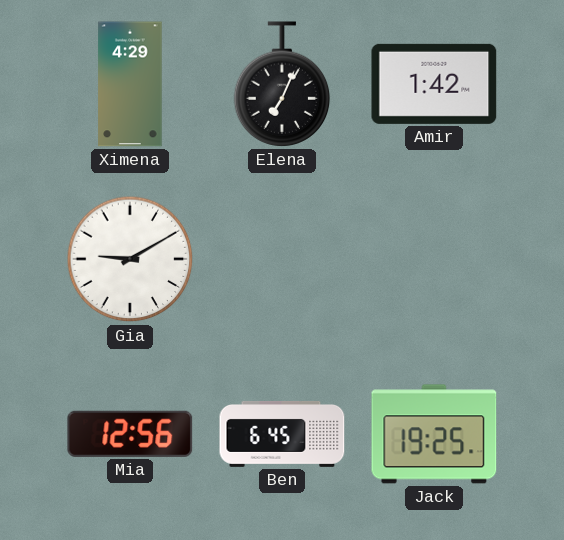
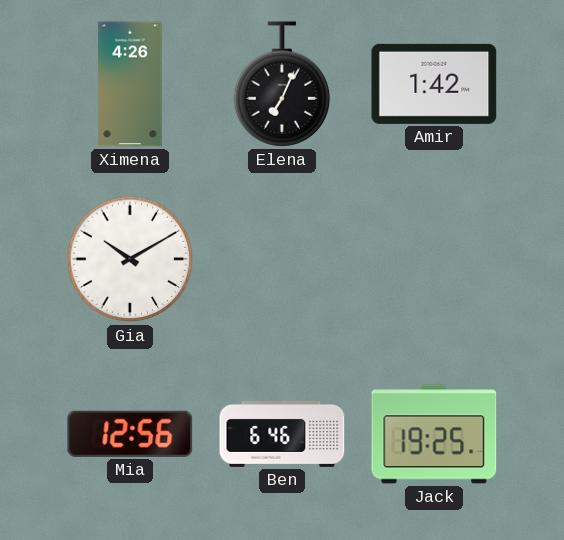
Ximena: 4:29 -> 4:26 (130, 84)
Gia: 9:10 -> 10:10 (130, 259)
Ben: 6:45 -> 6:46 (282, 434)
